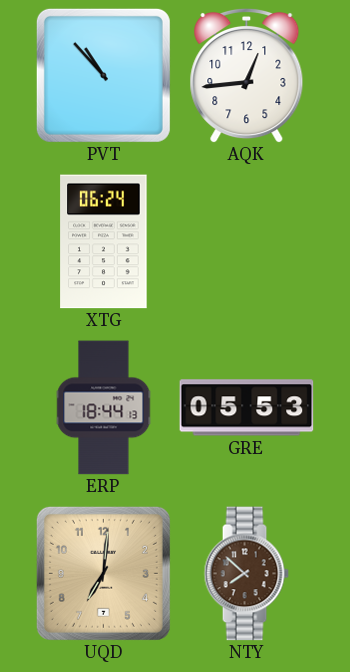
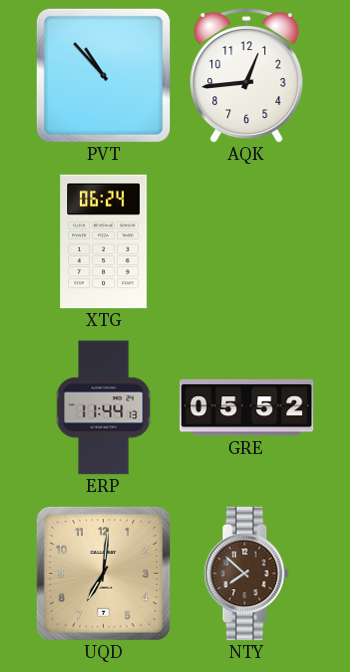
ERP: 18:44 -> 11:44 (104, 408)
GRE: 05:53 -> 05:52 (247, 408)
